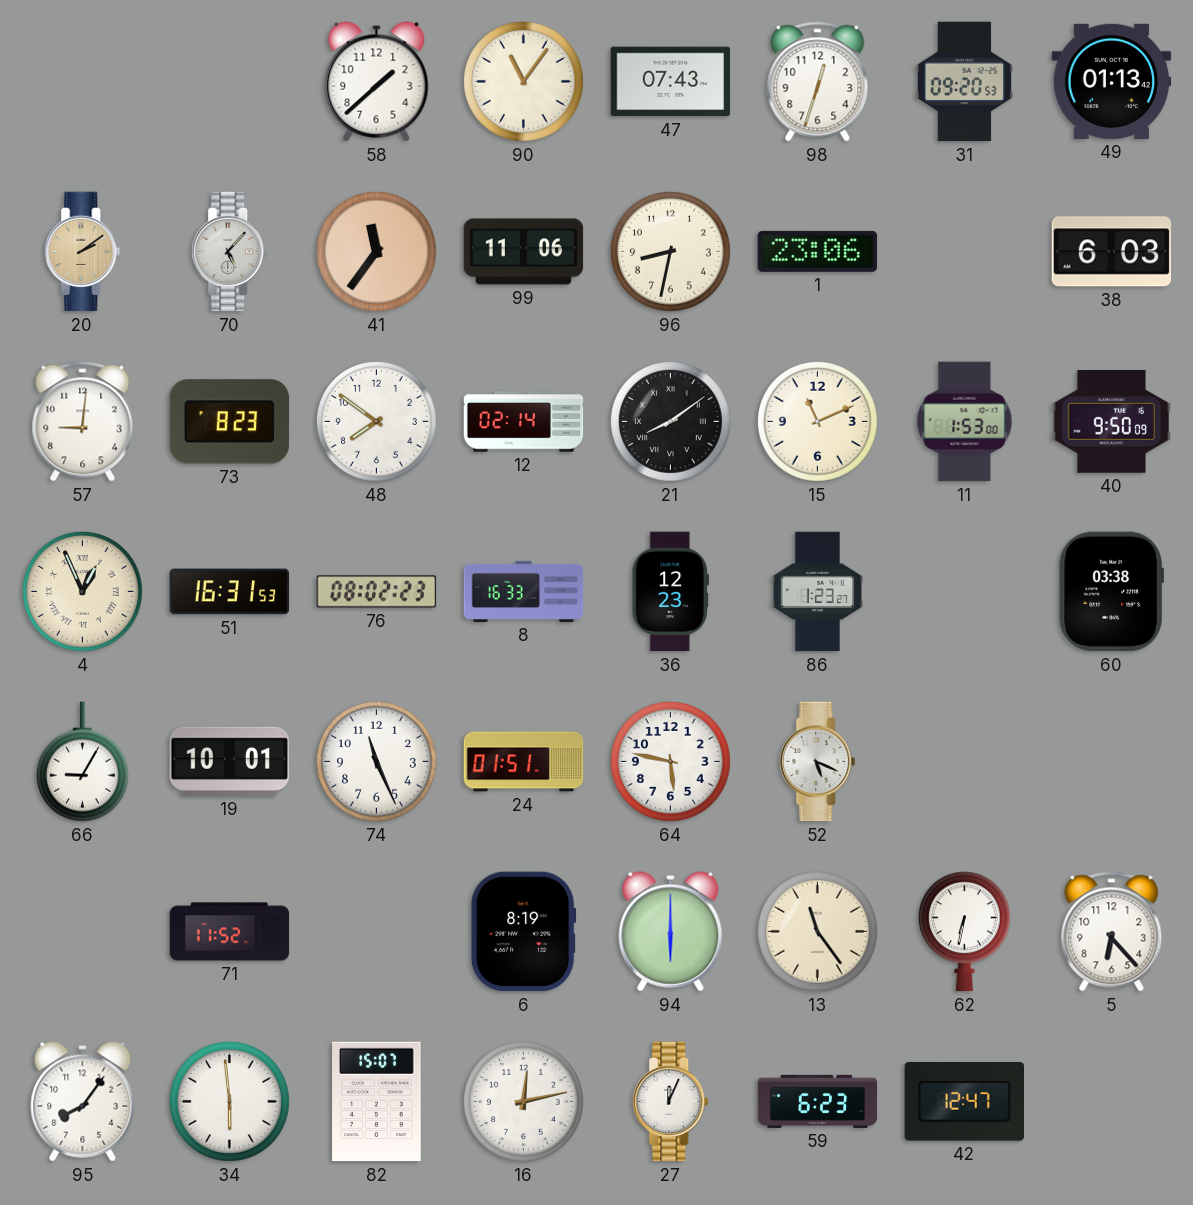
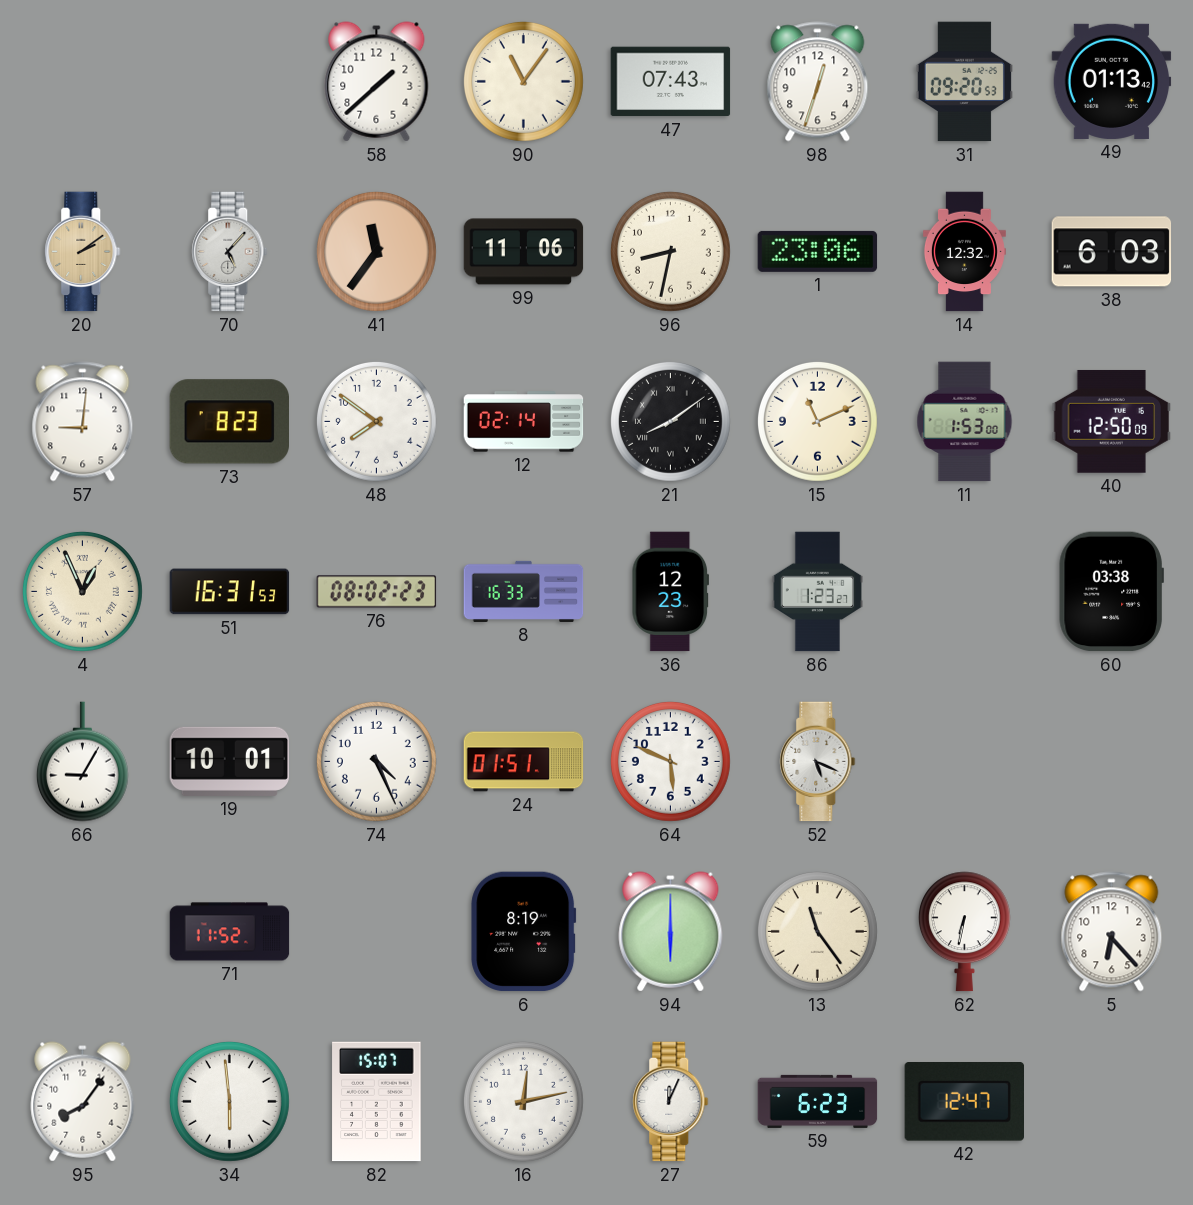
14: none -> 12:32 (964, 252)
40: 9:50 -> 12:50 (1112, 421)
74: 11:26 -> 4:26 (376, 761)
64: 5:47 -> 5:49 (670, 761)
